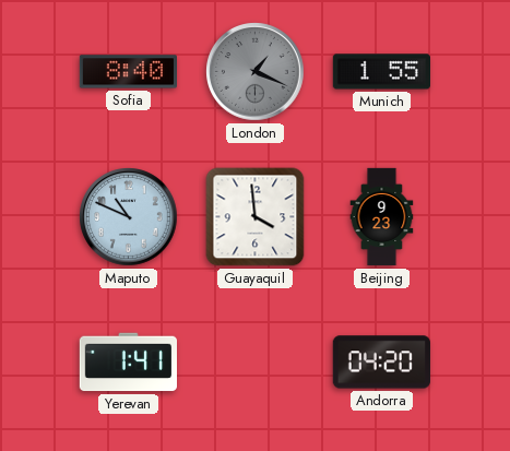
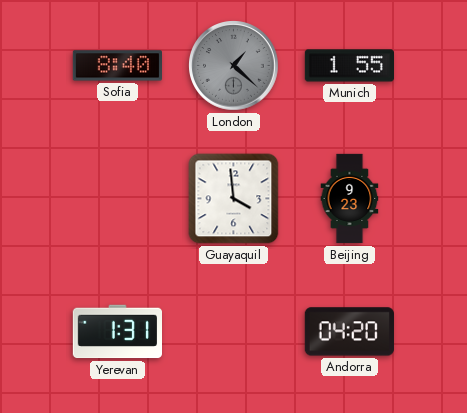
London: 1:19 -> 1:22 (234, 66)
Maputo: 10:49 -> none (129, 217)
Yerevan: 1:41 -> 1:31 (117, 332)
